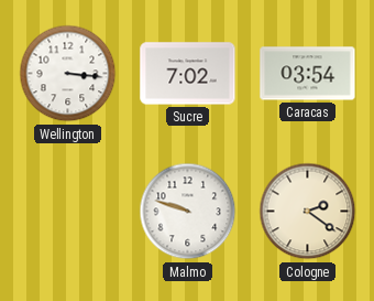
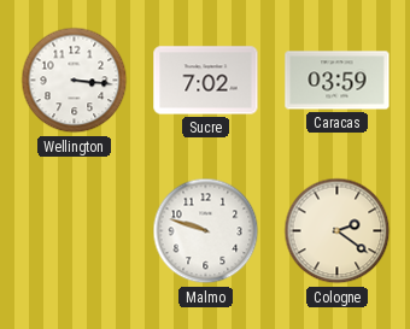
Caracas: 03:54 -> 03:59 (338, 81)
